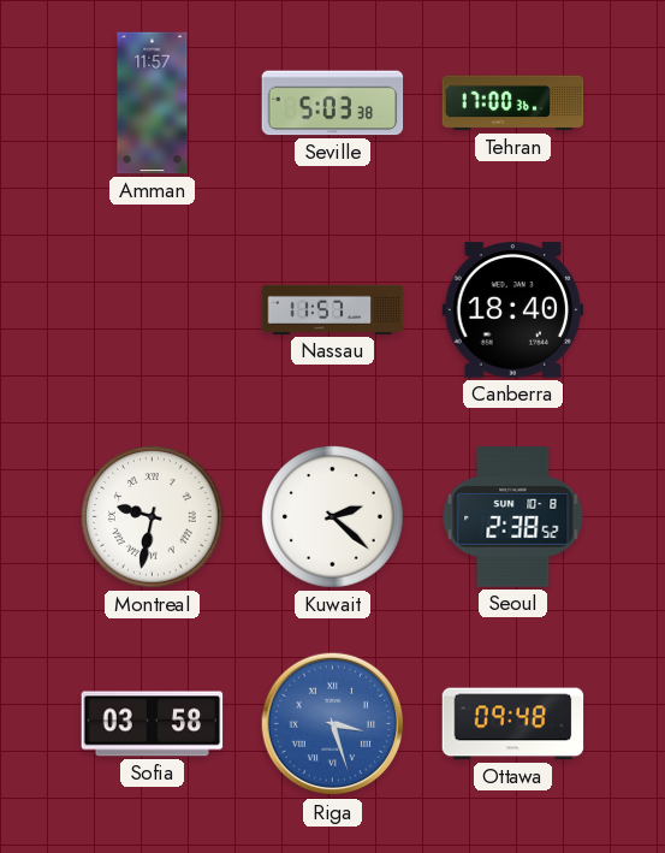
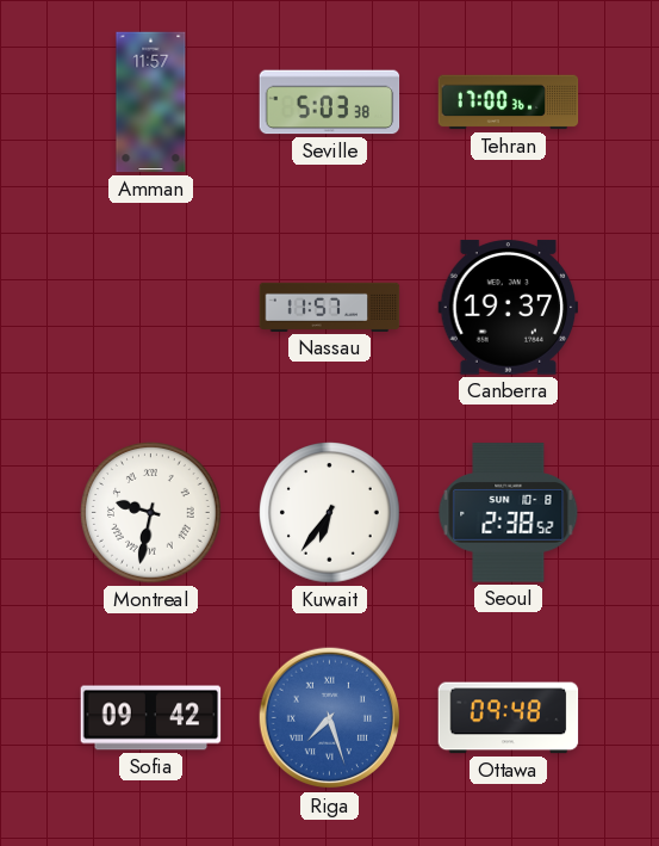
Canberra: 18:40 -> 19:37 (509, 308)
Kuwait: 2:22 -> 6:36 (330, 513)
Sofia: 03:58 -> 09:42 (151, 718)
Riga: 3:27 -> 7:27 (330, 718)
